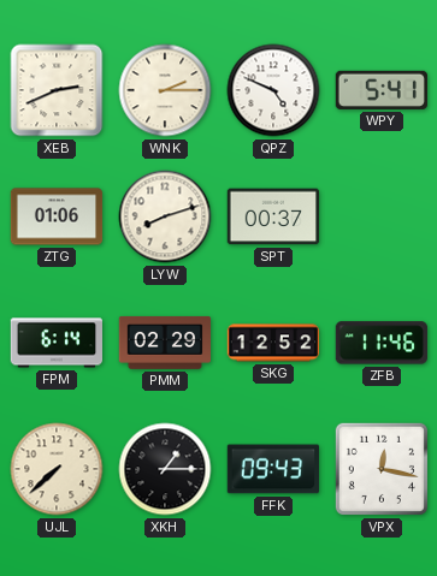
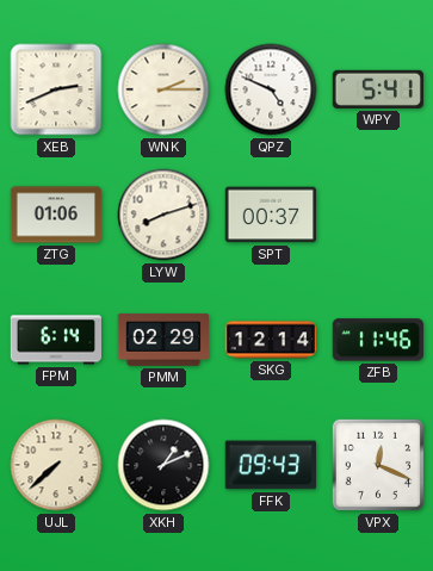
SKG: 12:52 -> 12:14 (271, 340)
XKH: 1:15 -> 1:11 (163, 465)
VPX: 12:17 -> 12:19 (378, 465)
